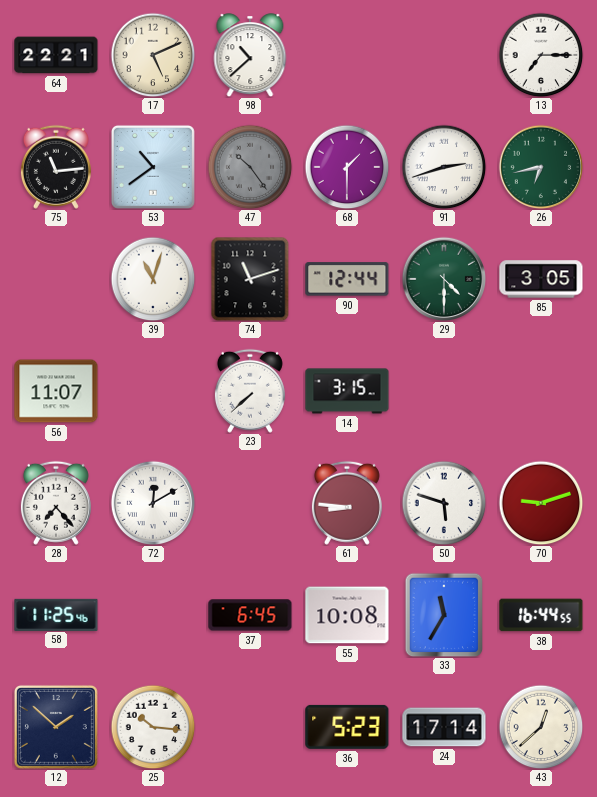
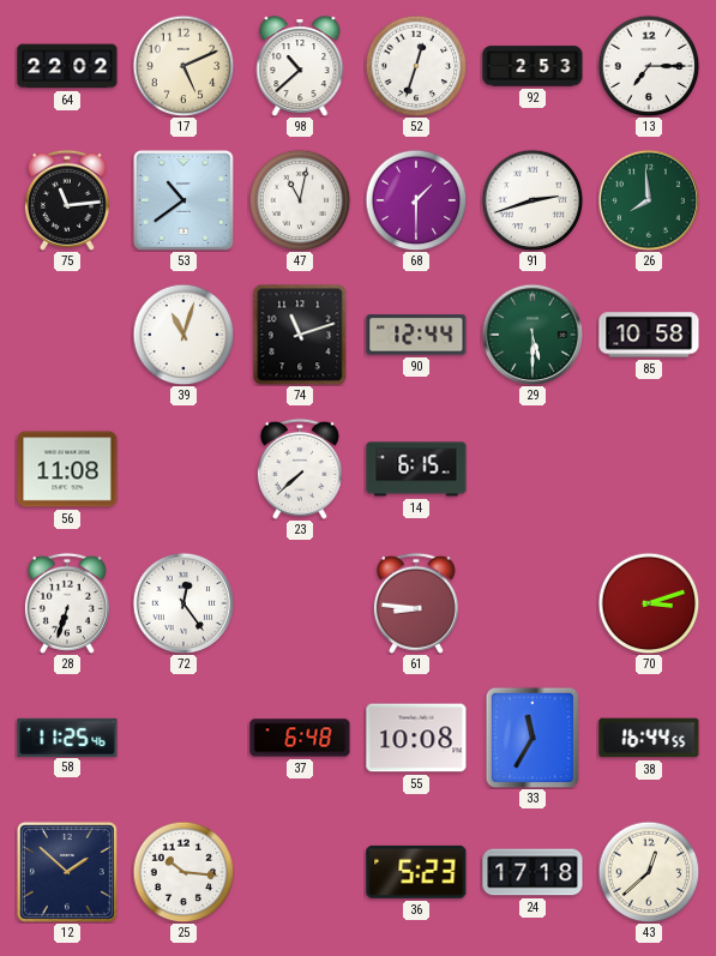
64: 22:21 -> 22:02 (67, 66)
52: none -> 12:33 (416, 66)
92: none -> 2:53 (533, 66)
47: 10:24 -> 11:02 (300, 200)
47 dial: grey -> white (300, 200)
26: 6:43 -> 7:59 (649, 200)
29: 4:30 -> 5:30 (533, 335)
85: 3:05 -> 10:58 (649, 335)
56: 11:07 -> 11:08 (67, 469)
14: 3:15 -> 6:15 (416, 469)
28: 7:23 -> 6:33 (67, 603)
72: 12:10 -> 12:24 (183, 603)
50: 5:48 -> none (444, 503)
70: 9:12 -> 3:12 (649, 603)
37: 6:45 -> 6:48 (300, 738)
24: 17:14 -> 17:18 (533, 872)
